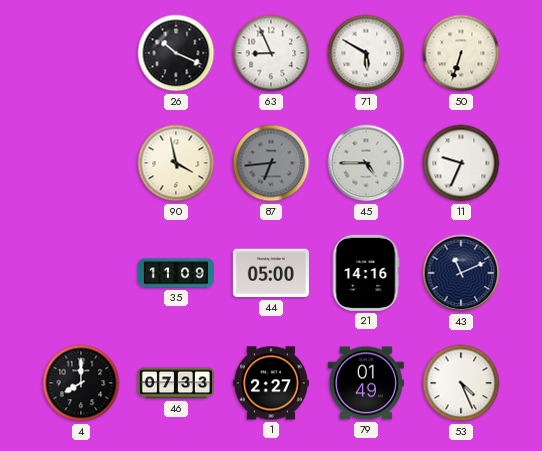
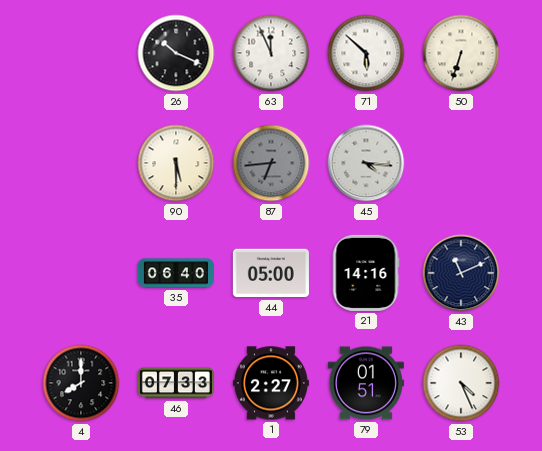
63: 8:56 -> 11:56 (271, 53)
71: 5:50 -> 5:52 (366, 53)
90: 3:58 -> 5:30 (176, 163)
45: 4:45 -> 4:16 (366, 163)
11: 9:34 -> none (461, 163)
35: 11:09 -> 06:40 (176, 273)
79: 01:49 -> 01:51 (366, 383)
